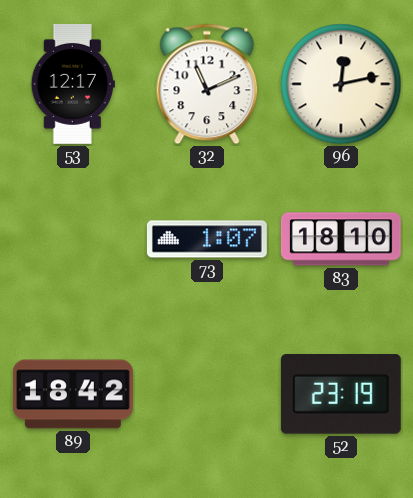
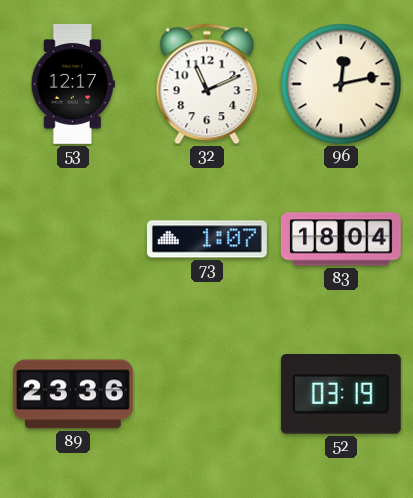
83: 18:10 -> 18:04 (341, 239)
89: 18:42 -> 23:36 (73, 394)
52: 23:19 -> 03:19 (341, 395)
